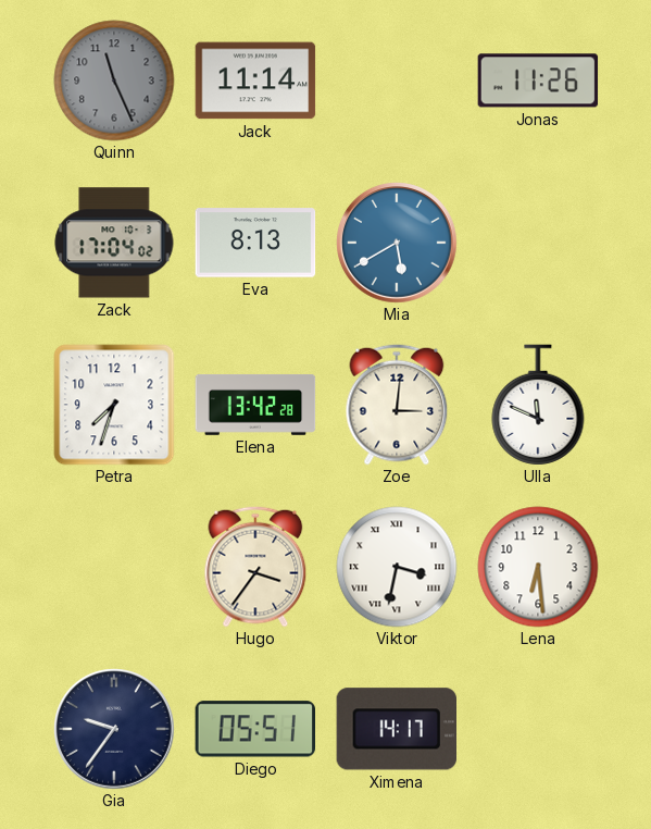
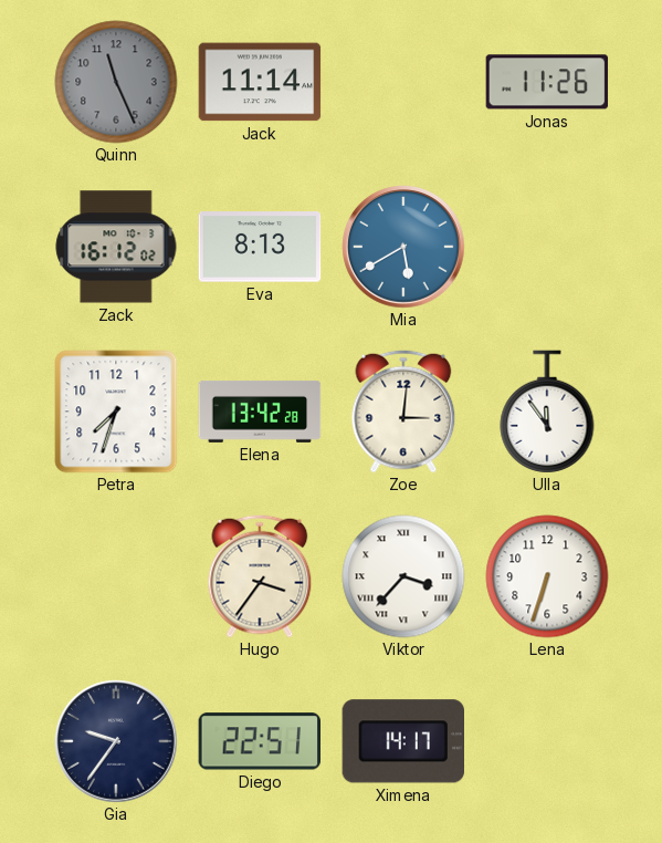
Zack: 17:04 -> 16:12 (116, 247)
Ulla: 11:49 -> 11:54 (547, 412)
Viktor: 3:32 -> 3:37 (403, 576)
Lena: 6:29 -> 6:33 (547, 576)
Diego: 05:51 -> 22:51 (259, 741)
